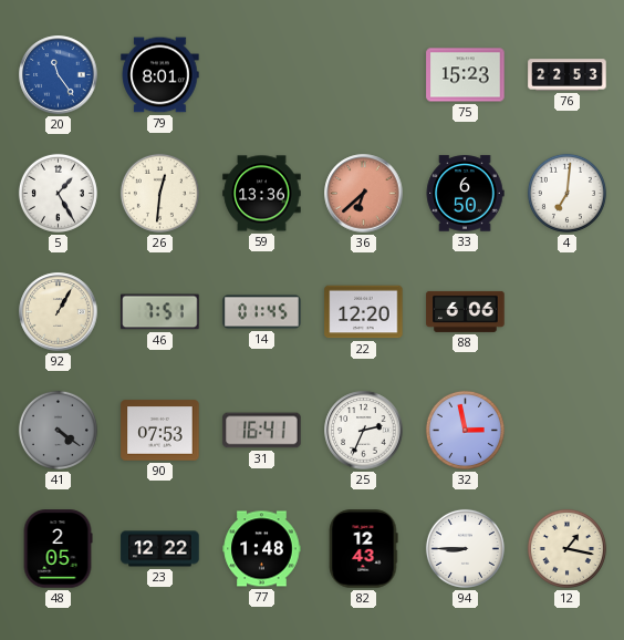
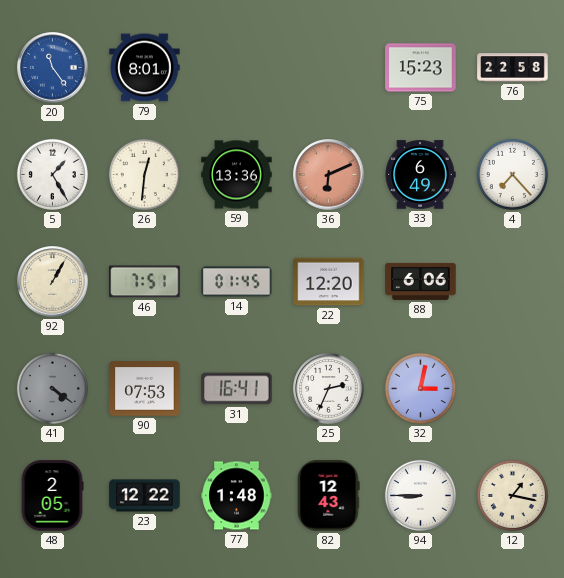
76: 22:53 -> 22:58 (513, 68)
36: 6:38 -> 6:11 (329, 175)
33: 6:50 -> 6:49 (420, 175)
4: 7:01 -> 7:23 (512, 174)
32: 2:58 -> 3:02 (420, 388)
